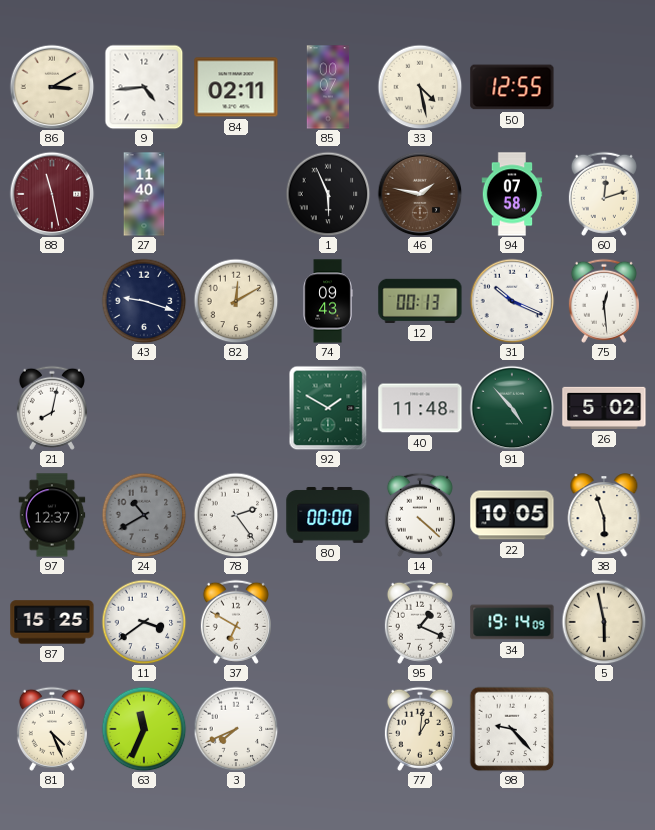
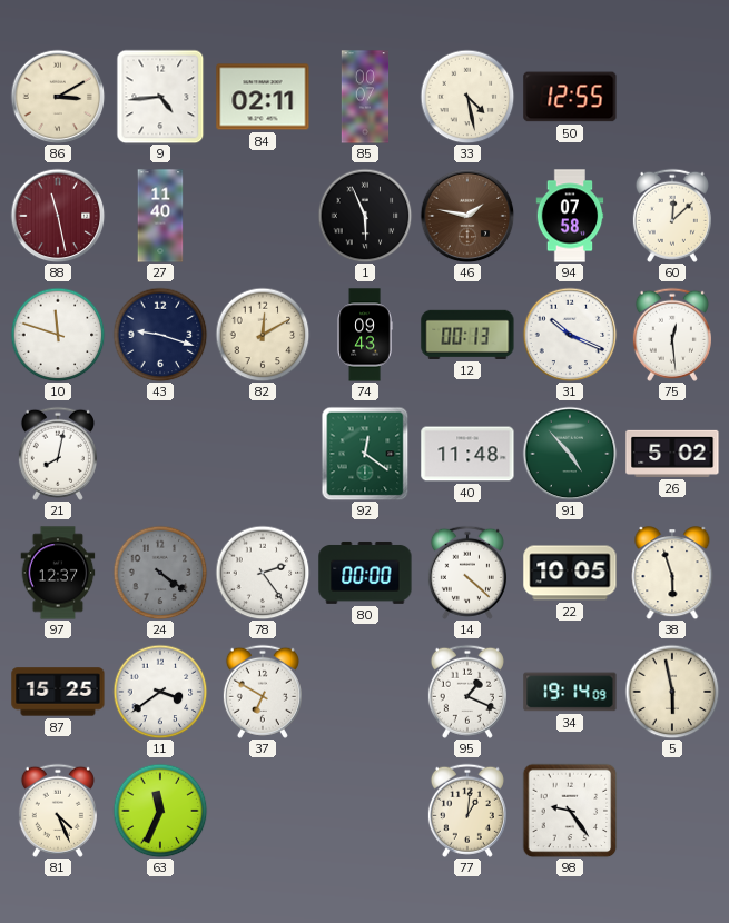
60: 12:12 -> 12:08 (672, 216)
10: none -> 11:48 (58, 335)
92: 1:50 -> 12:21 (365, 454)
24: 10:40 -> 4:21 (160, 573)
3: 7:41 -> none (236, 729)
98: 9:23 -> 9:24 (570, 811)
